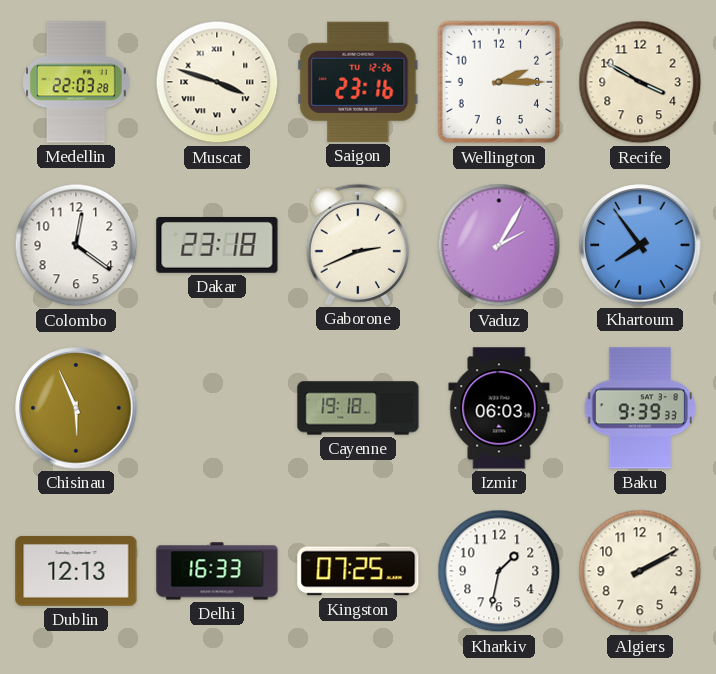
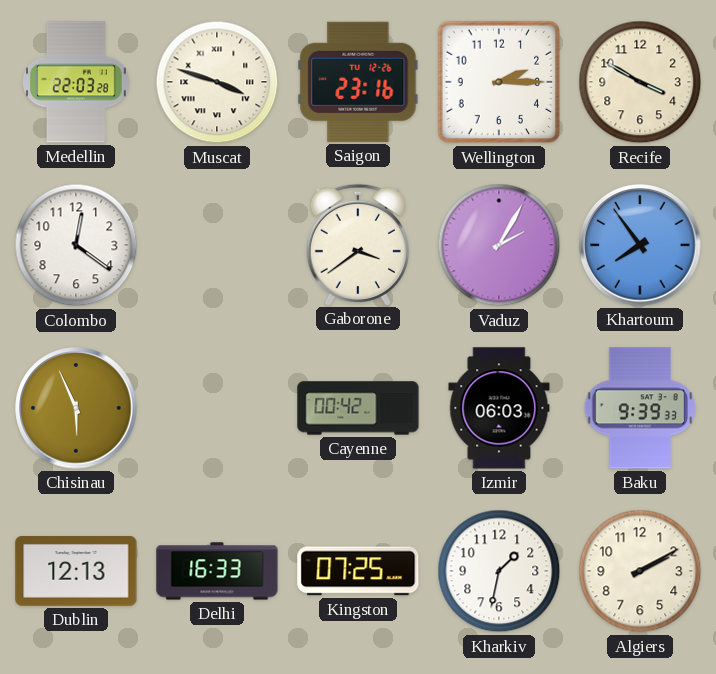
Dakar: 23:18 -> none (217, 246)
Gaborone: 2:41 -> 3:39 (357, 244)
Cayenne: 19:18 -> 00:42 (358, 408)
